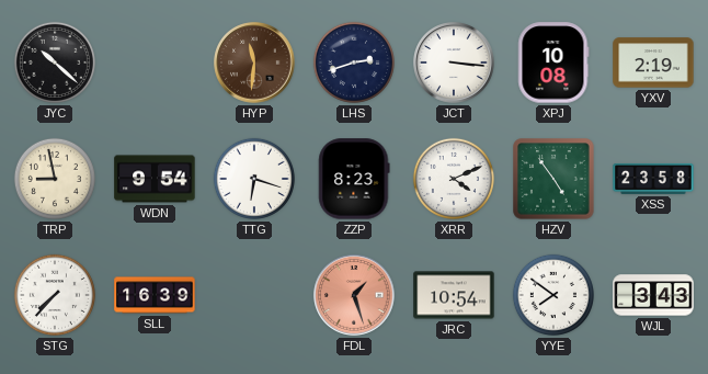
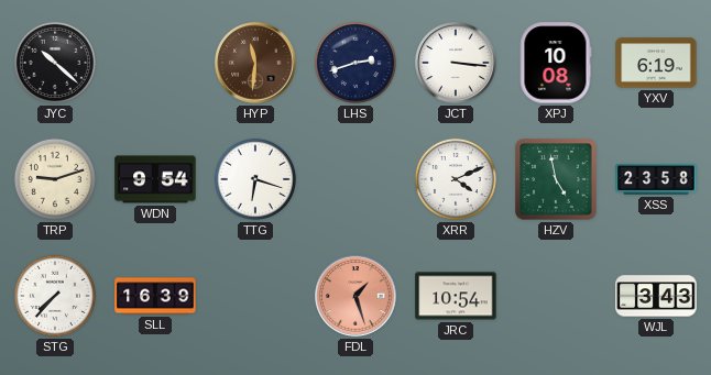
YXV: 2:19 -> 6:19 (656, 63)
TRP: 8:58 -> 9:12 (55, 179)
ZZP: 8:23 -> none (354, 179)
HZV: 4:54 -> 4:58 (556, 179)
YYE: 7:51 -> none (553, 295)
